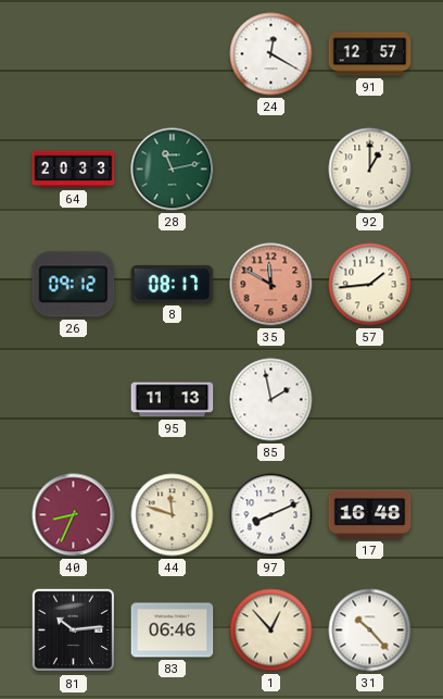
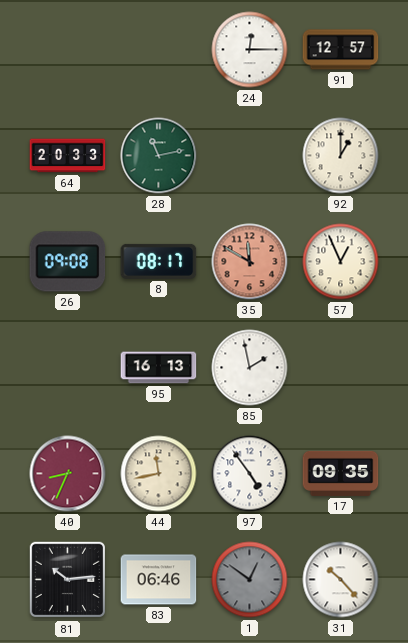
24: 12:20 -> 12:15 (250, 50)
26: 09:12 -> 09:08 (68, 262)
57: 1:44 -> 12:56 (341, 262)
95: 11:13 -> 16:13 (159, 368)
44: 11:48 -> 11:43 (159, 474)
97: 8:11 -> 4:54 (250, 474)
17: 16:48 -> 09:35 (341, 473)
1: 12:53 -> 12:51 (250, 580)
1 dial: cream -> grey (250, 580)
